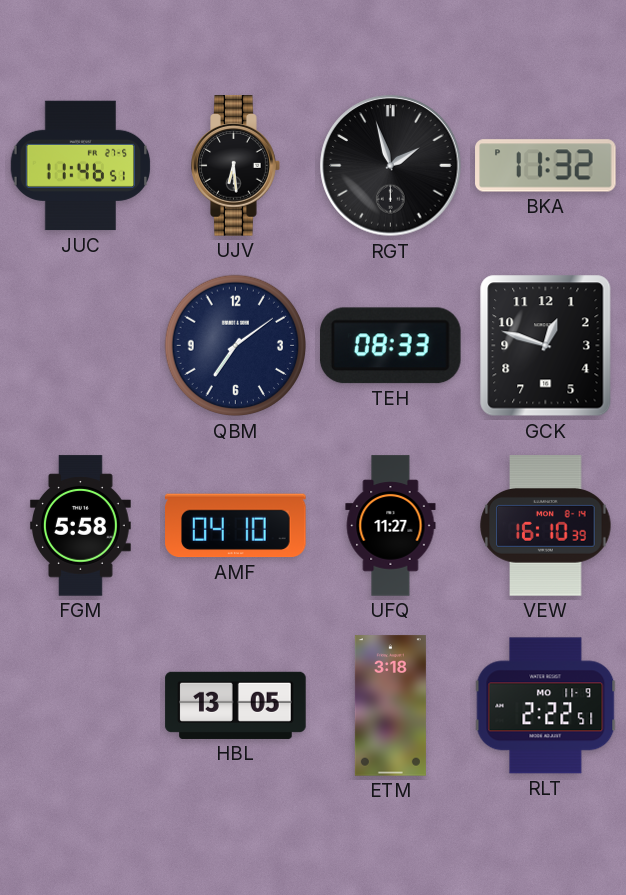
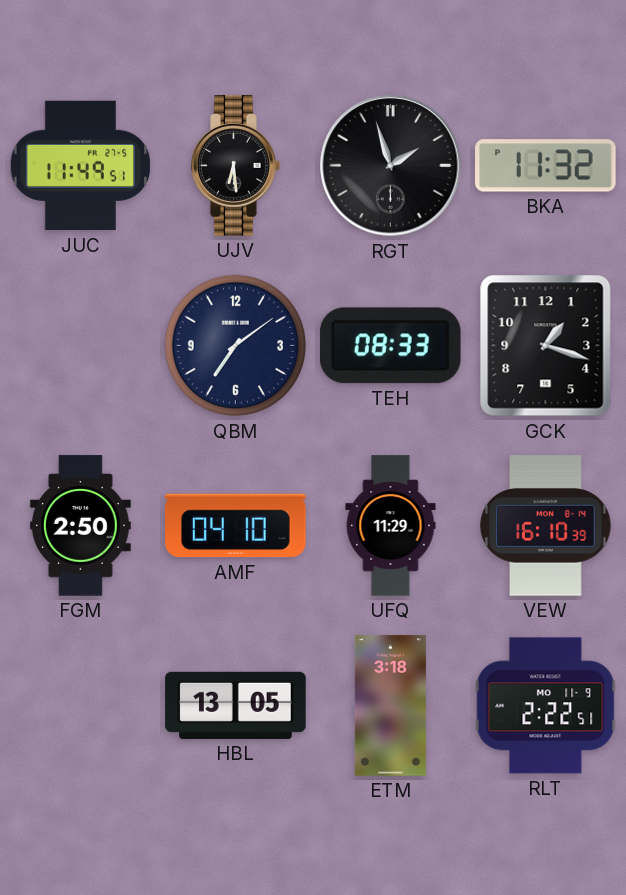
JUC: 11:46 -> 11:49 (81, 166)
GCK: 12:48 -> 1:18 (546, 346)
FGM: 5:58 -> 2:50 (80, 526)
UFQ: 11:27 -> 11:29 (391, 526)
